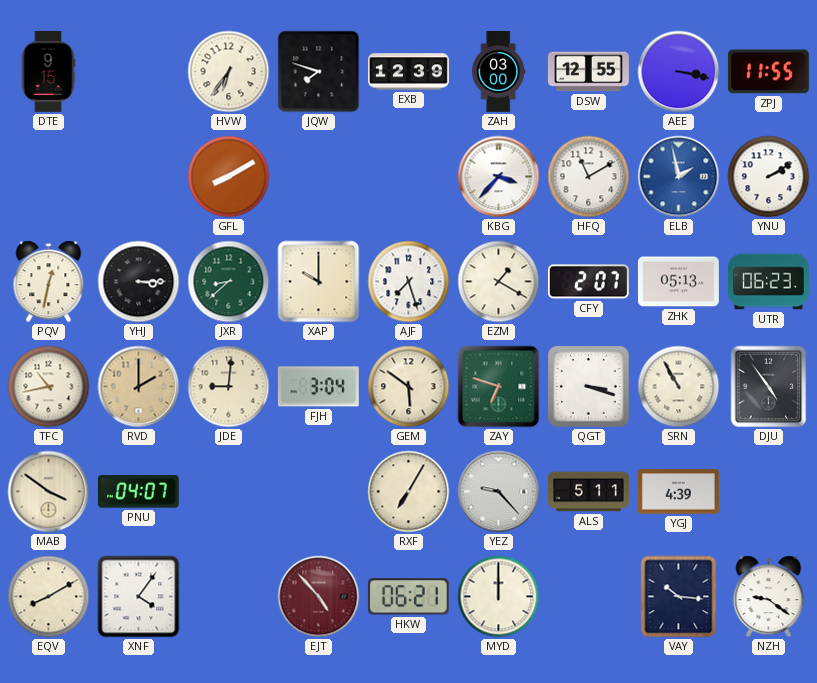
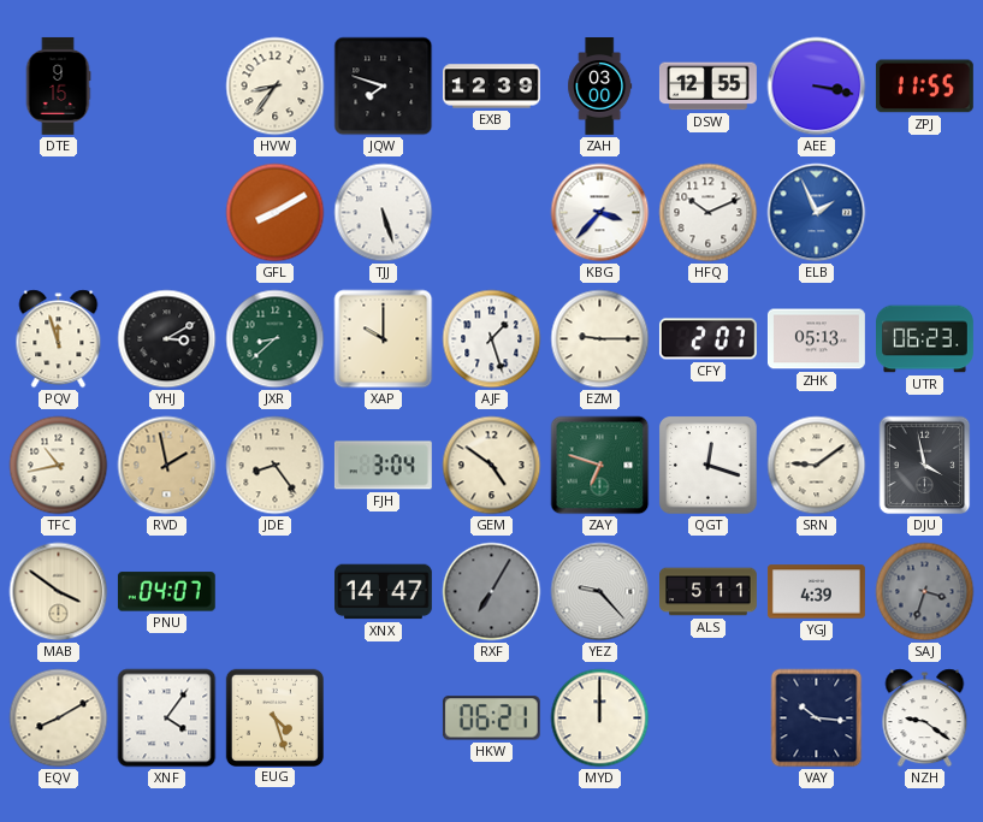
HVW: 6:36 -> 8:36 (276, 87)
TJJ: none -> 5:27 (384, 213)
HFQ: 11:10 -> 10:11 (709, 213)
ELB: 1:58 -> 1:56 (817, 213)
YNU: 2:10 -> none (769, 177)
PQV: 12:32 -> 11:57 (59, 339)
YHJ: 3:15 -> 3:10 (167, 339)
AJF: 7:27 -> 1:27 (492, 339)
EZM: 1:20 -> 9:15 (600, 339)
RVD: 2:00 -> 1:58 (167, 466)
JDE: 9:01 -> 8:24 (276, 466)
GEM: 5:51 -> 4:51 (492, 466)
QGT: 3:18 -> 12:18 (709, 466)
SRN: 10:55 -> 9:09 (817, 466)
DJU: 4:54 -> 3:58 (925, 466)
XNX: none -> 14:47 (384, 592)
RXF dial: cream -> grey (492, 592)
SAJ: none -> 3:33 (925, 592)
EUG: none -> 4:27 (274, 717)
EJT: 4:53 -> none (319, 597)
